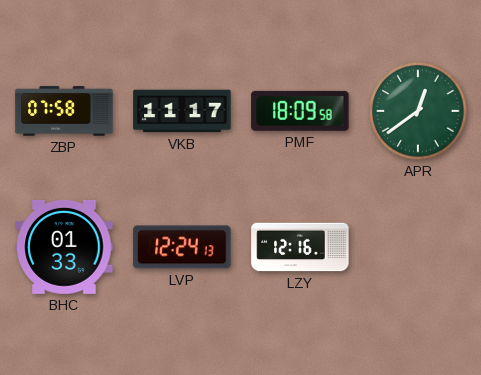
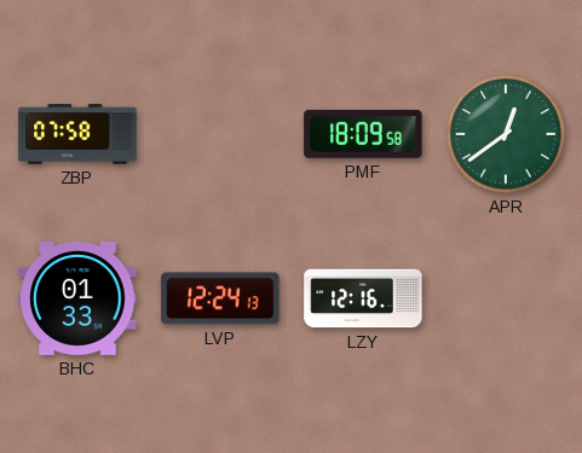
VKB: 11:17 -> none (182, 111)
